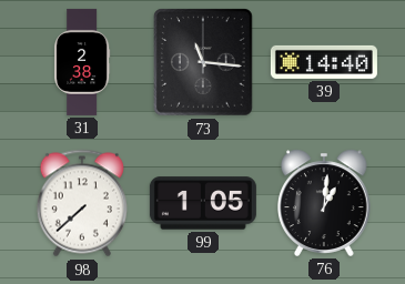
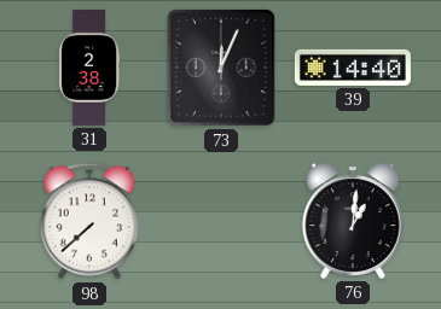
73: 11:16 -> 12:04 (221, 68)
99: 1:05 -> none (203, 203)
